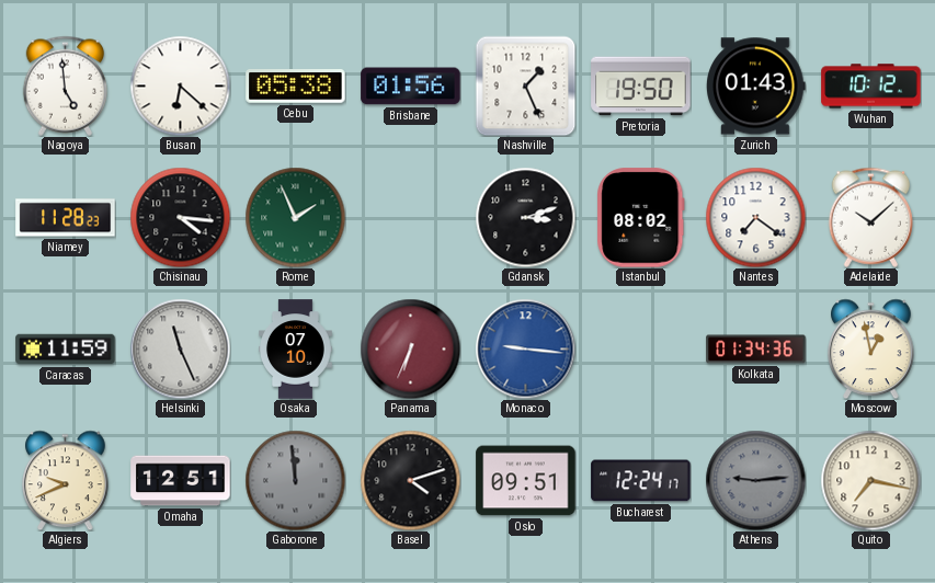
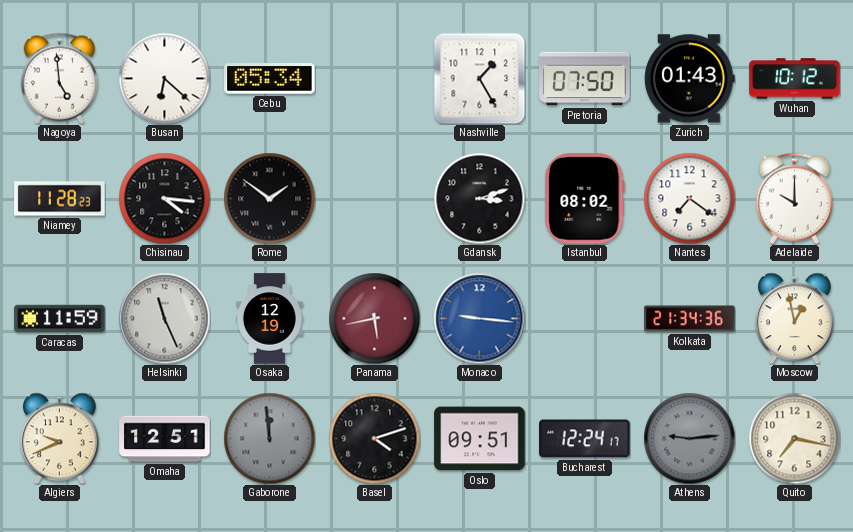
Cebu: 05:38 -> 05:34 (270, 79)
Brisbane: 01:56 -> none (411, 87)
Nashville: 1:26 -> 1:25 (479, 78)
Pretoria: 19:50 -> 07:50 (585, 79)
Rome: 1:56 -> 1:51 (269, 198)
Rome dial: green -> black (269, 198)
Adelaide: 10:08 -> 10:00 (794, 198)
Osaka: 07:10 -> 12:19 (270, 319)
Panama: 6:34 -> 5:43 (374, 318)
Kolkata: 01:34 -> 21:34 (690, 319)
